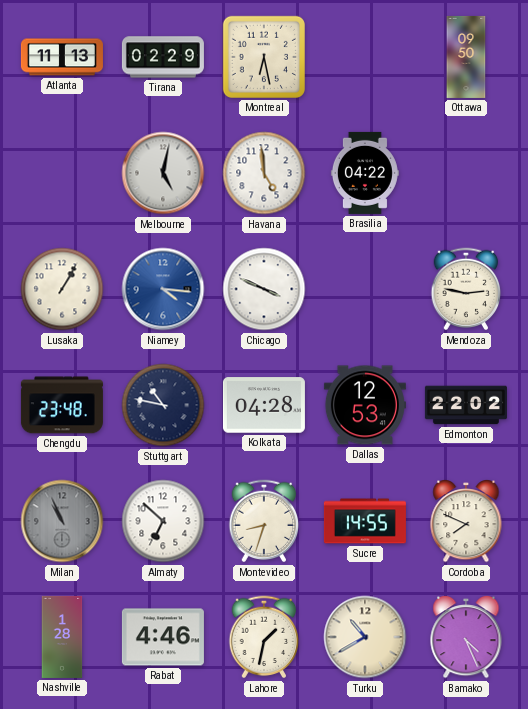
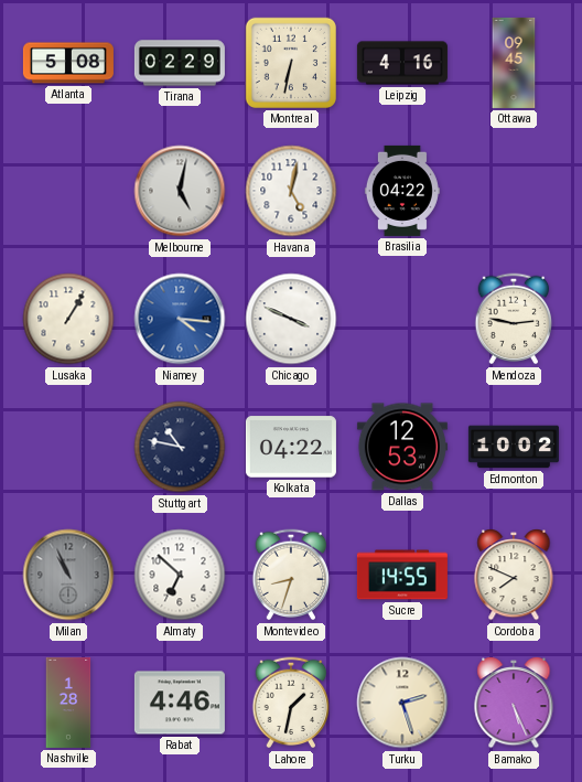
Atlanta: 11:13 -> 5:08 (68, 63)
Montreal: 6:28 -> 6:32 (291, 63)
Leipzig: none -> 4:16 (402, 63)
Ottawa: 09:50 -> 09:45 (514, 63)
Havana: 4:59 -> 5:02 (291, 191)
Chengdu: 23:48 -> none (62, 405)
Kolkata: 04:28 -> 04:22 (291, 447)
Edmonton: 22:02 -> 10:02 (514, 447)
Turku: 10:40 -> 2:27 (402, 703)
Bamako: 4:26 -> 5:26 (514, 704)
